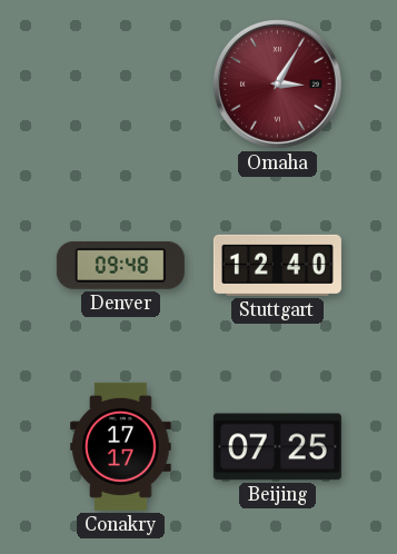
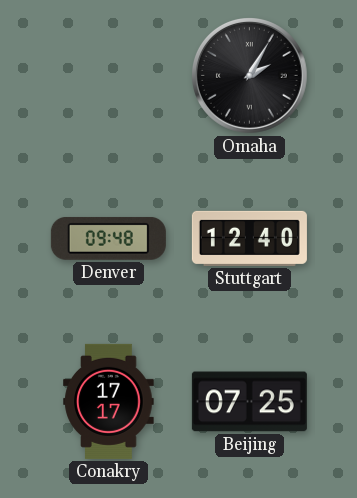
Omaha: 3:05 -> 2:05 (250, 76)
Omaha dial: burgundy -> black (250, 76)
